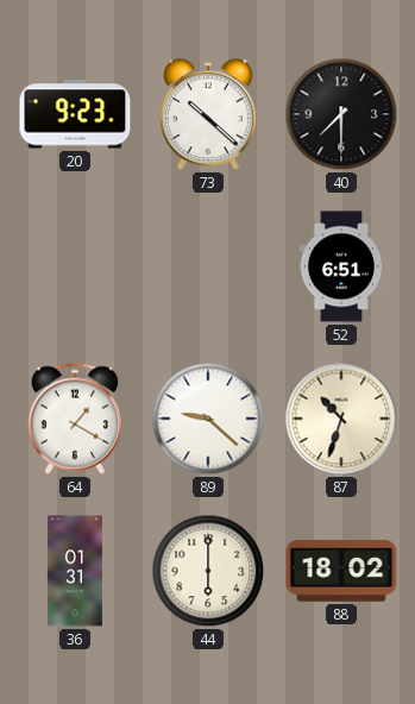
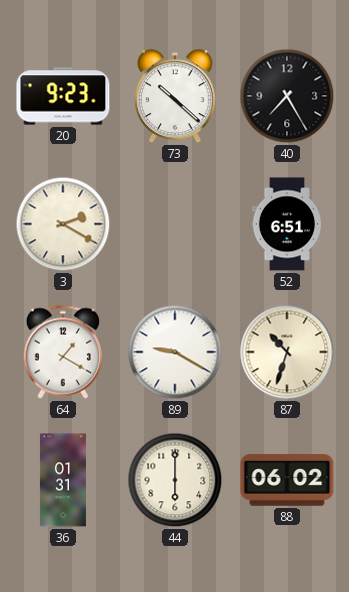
40: 7:30 -> 7:25 (287, 96)
3: none -> 2:20 (63, 224)
89: 9:22 -> 9:20 (175, 352)
88: 18:02 -> 06:02 (287, 480)
